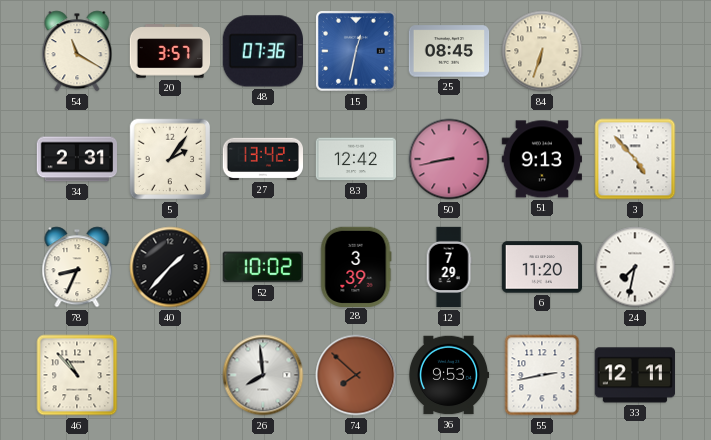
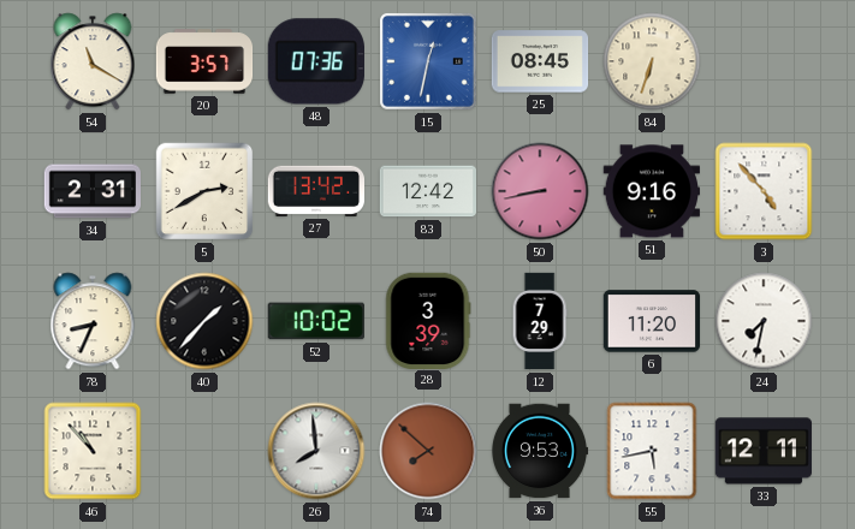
5: 2:06 -> 2:40 (204, 191)
51: 9:13 -> 9:16 (651, 191)
55: 2:43 -> 5:43 (652, 451)
